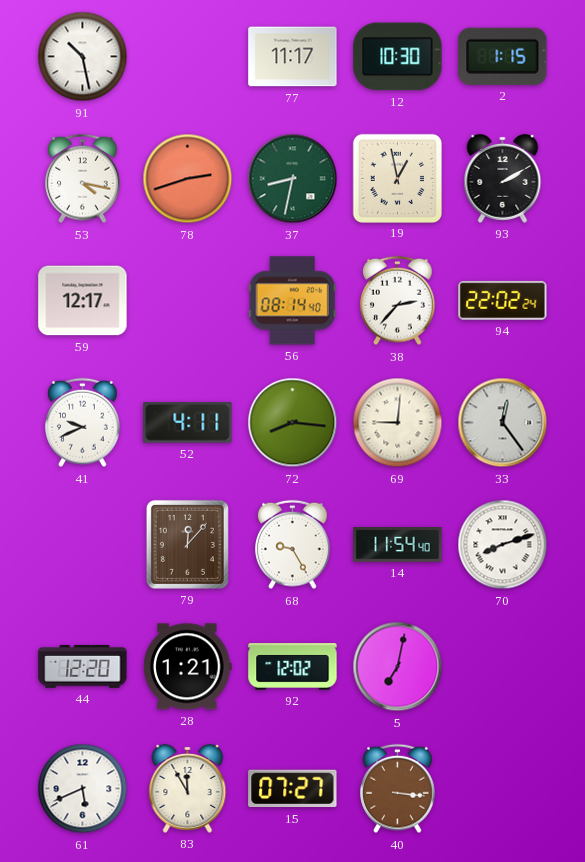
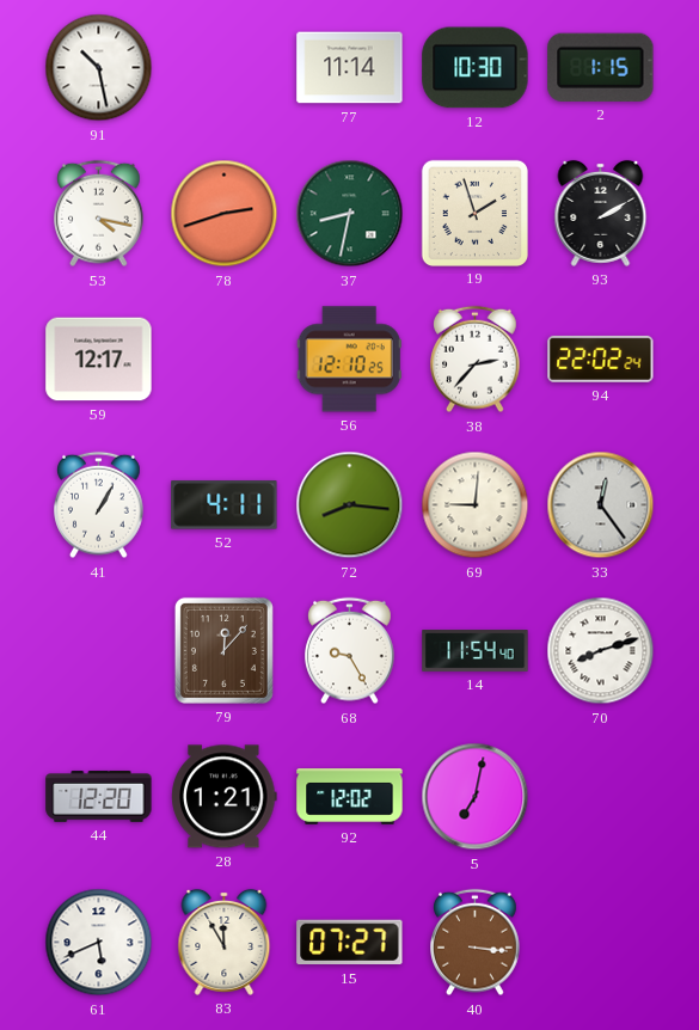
77: 11:17 -> 11:14 (350, 68)
19: 12:58 -> 1:57 (474, 213)
56: 08:14 -> 12:10 (349, 360)
41: 9:41 -> 1:05 (99, 505)
